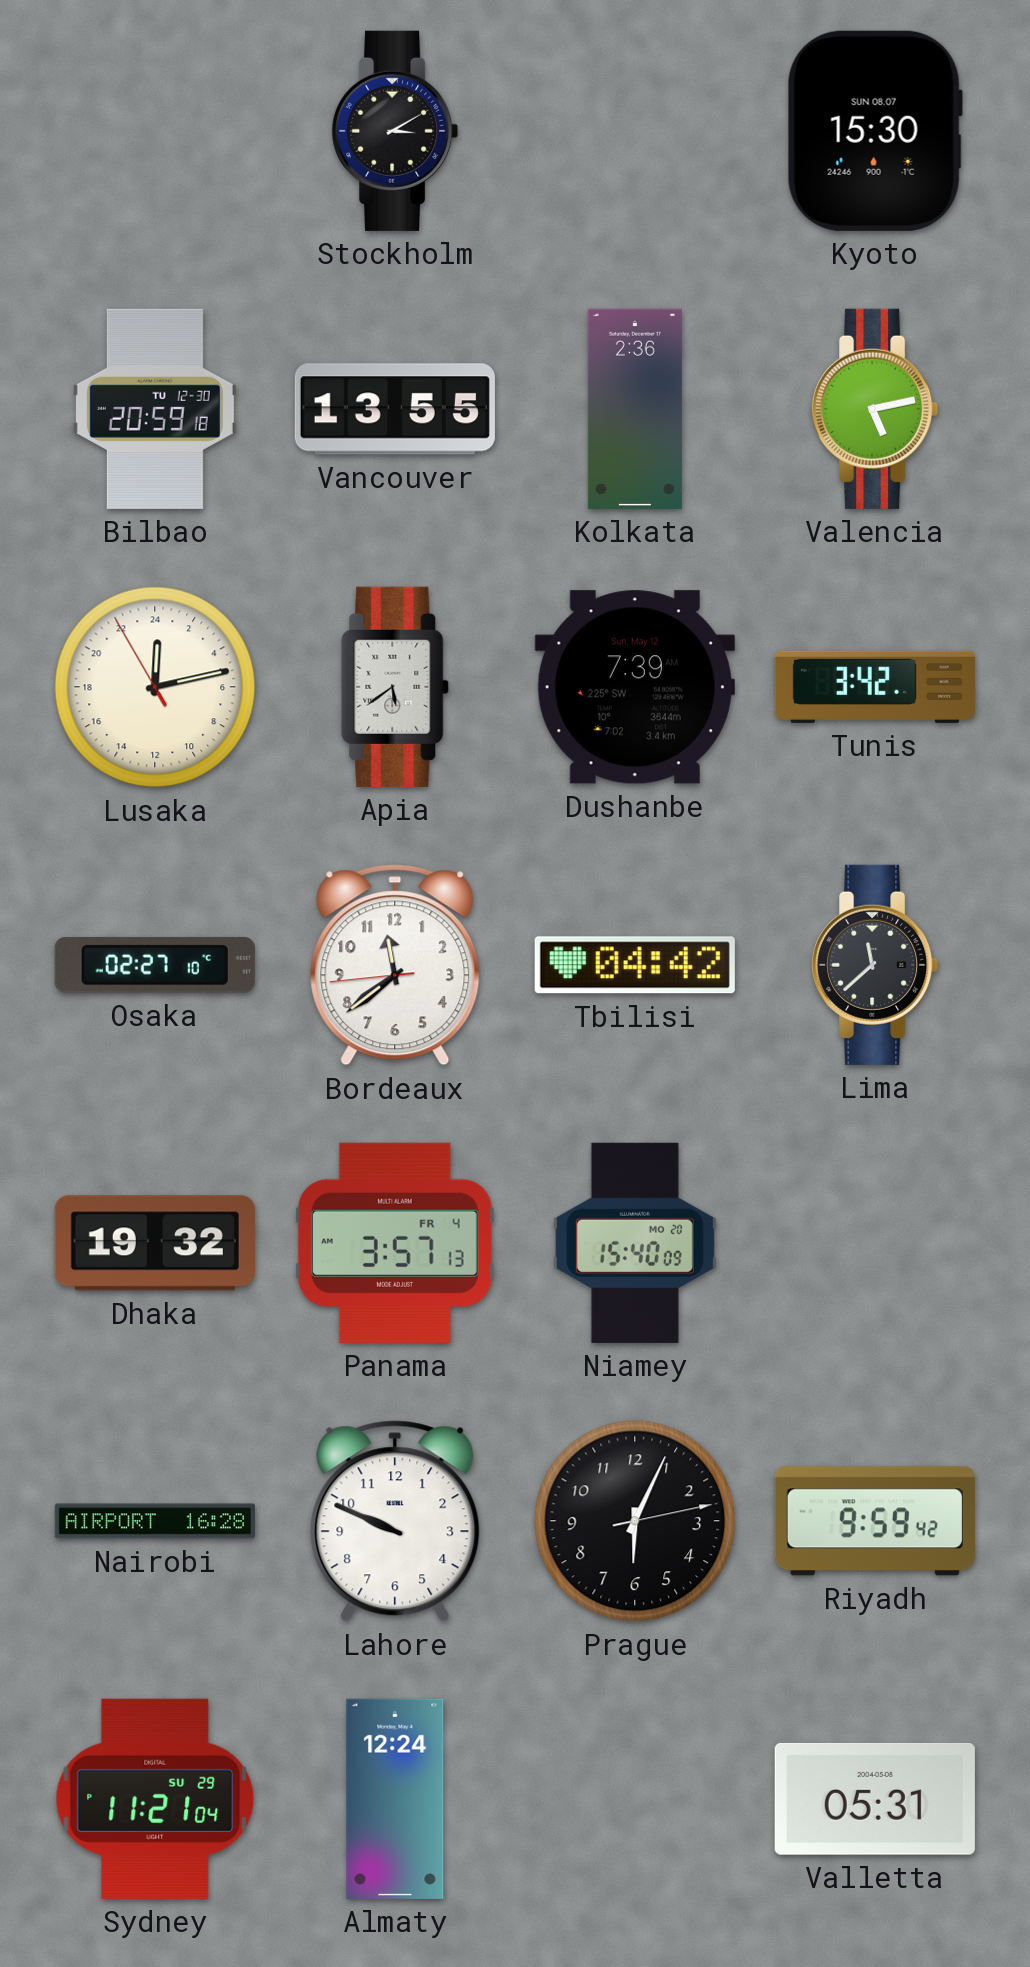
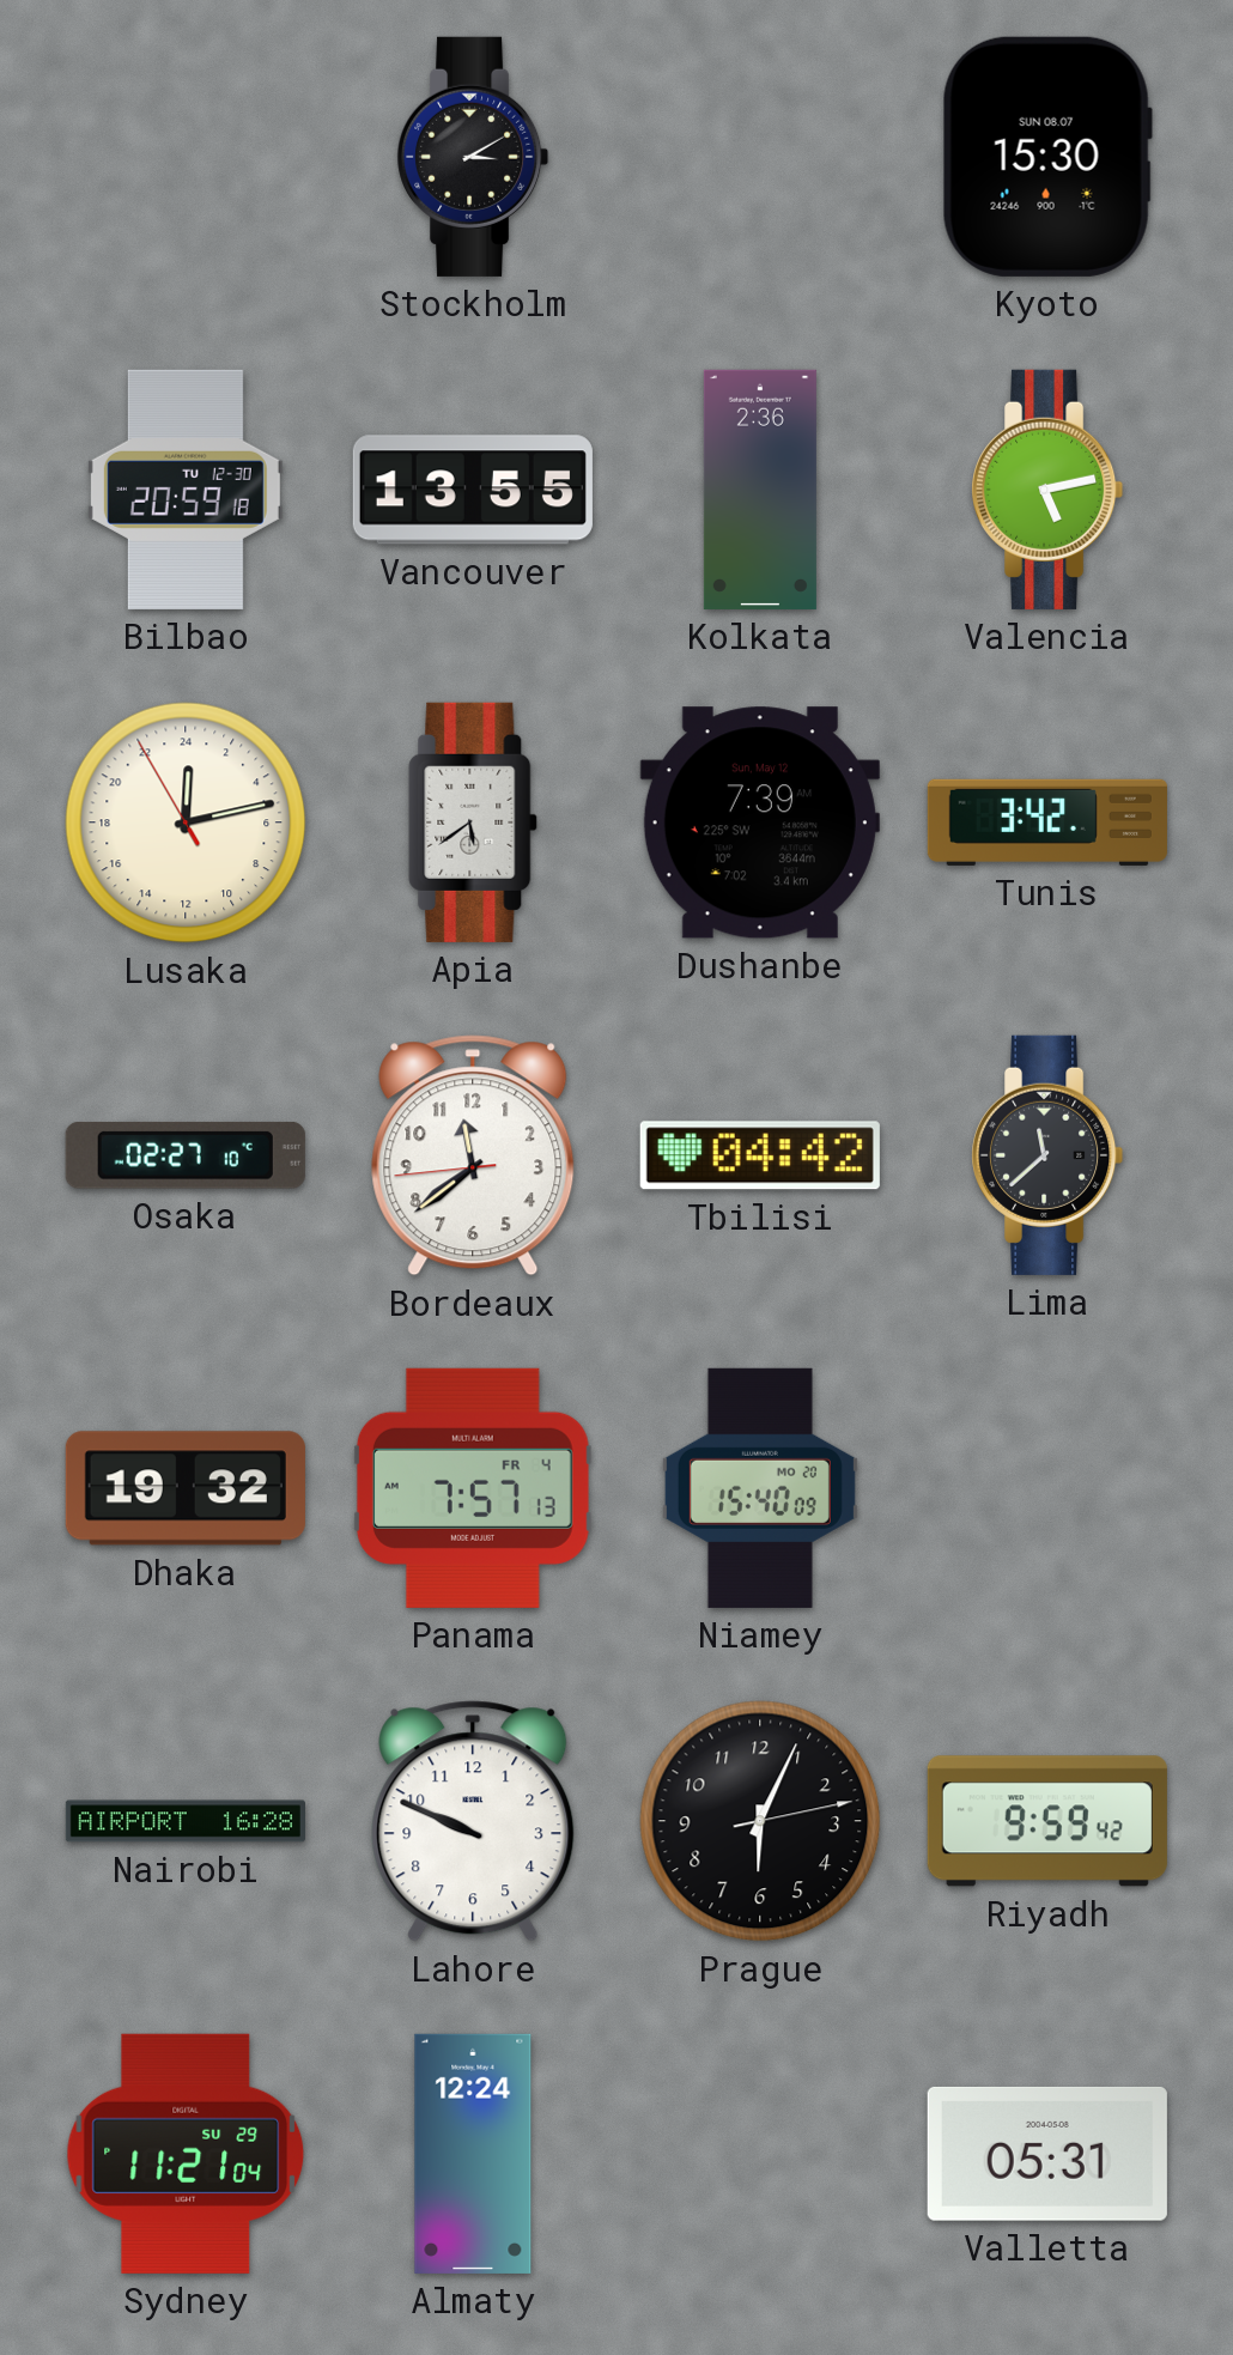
Panama: 3:57 -> 7:57 (473, 1488)
